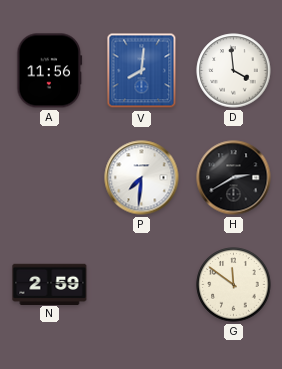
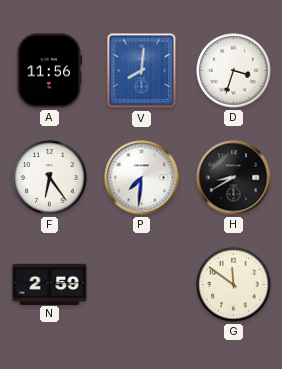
D: 3:59 -> 3:33 (234, 71)
F: none -> 6:24 (50, 178)
H: 2:40 -> 8:40 (234, 178)
